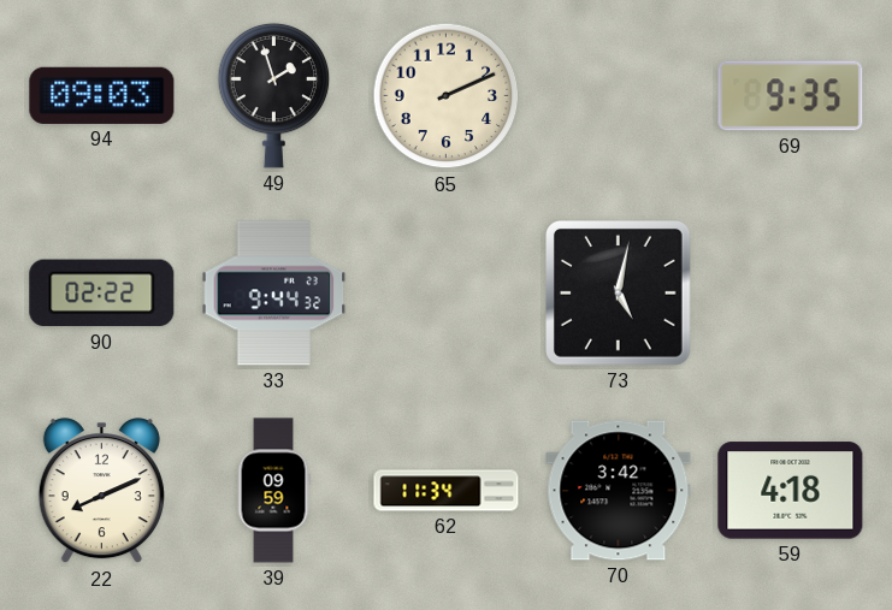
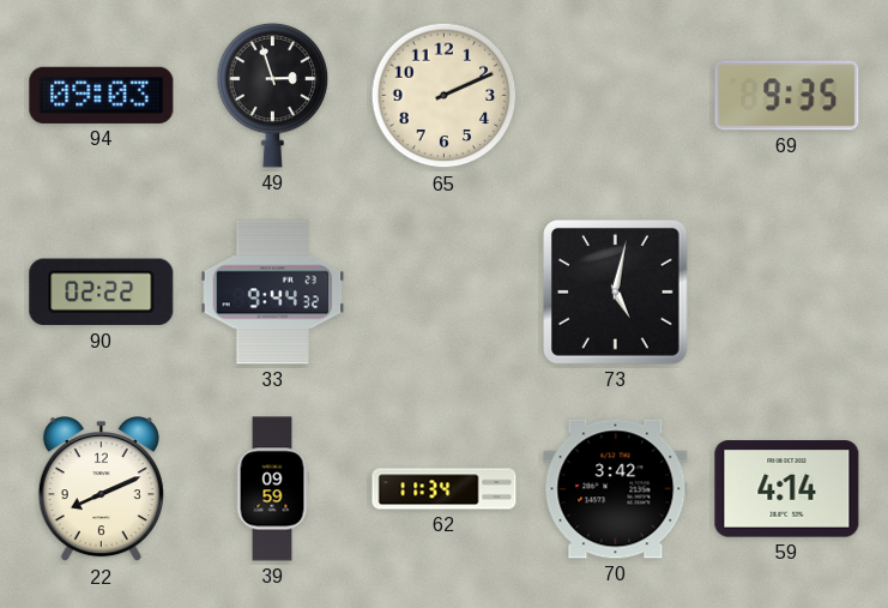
49: 1:57 -> 2:57 (273, 95)
59: 4:18 -> 4:14 (787, 489)
